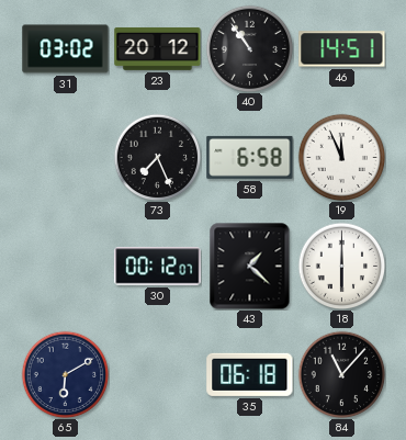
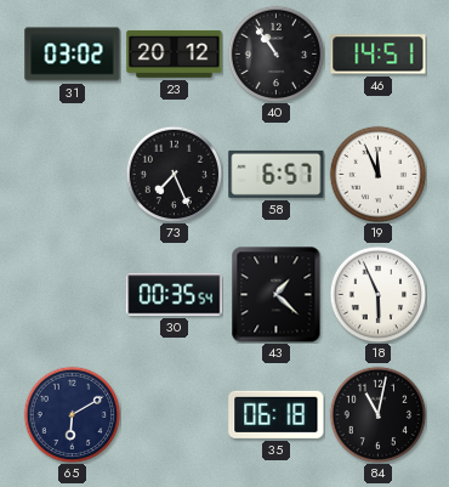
58: 6:58 -> 6:57 (277, 174)
30: 00:12 -> 00:35 (175, 295)
18: 6:00 -> 5:56 (377, 294)
84: 11:07 -> 11:02 (377, 414)
